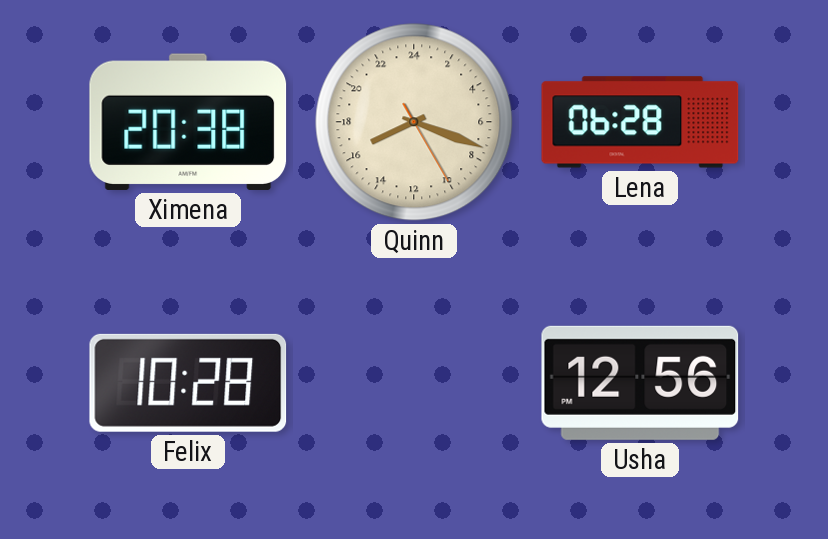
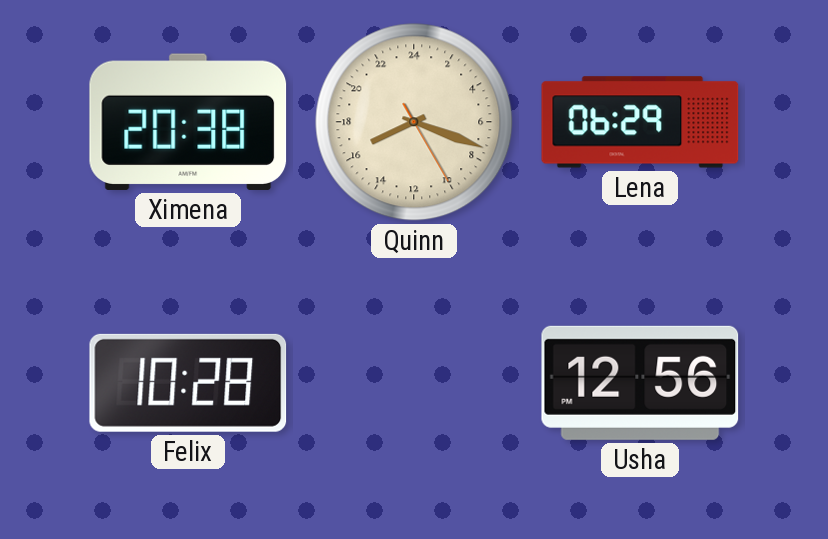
Lena: 06:28 -> 06:29 (640, 122)
